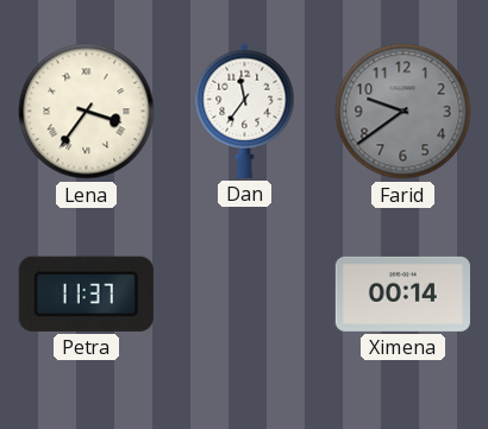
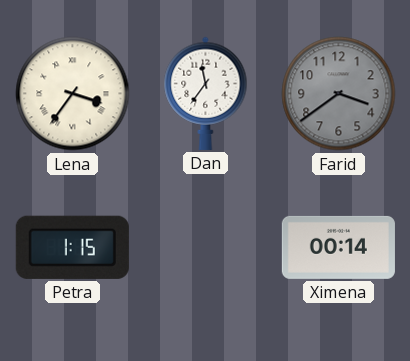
Farid: 9:39 -> 3:39 (339, 94)
Petra: 11:37 -> 1:15 (72, 247)
